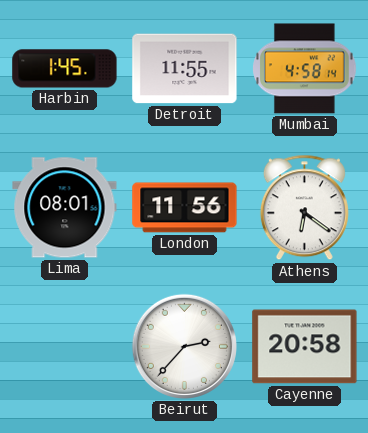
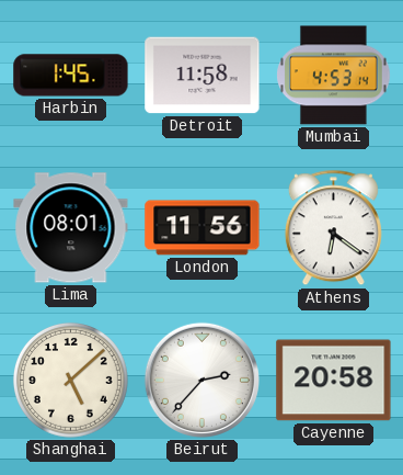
Detroit: 11:55 -> 11:58 (203, 76)
Mumbai: 4:58 -> 4:53 (334, 76)
Shanghai: none -> 5:08 (70, 380)
